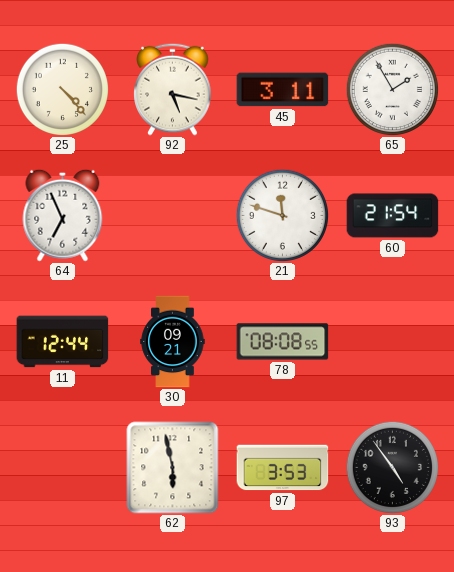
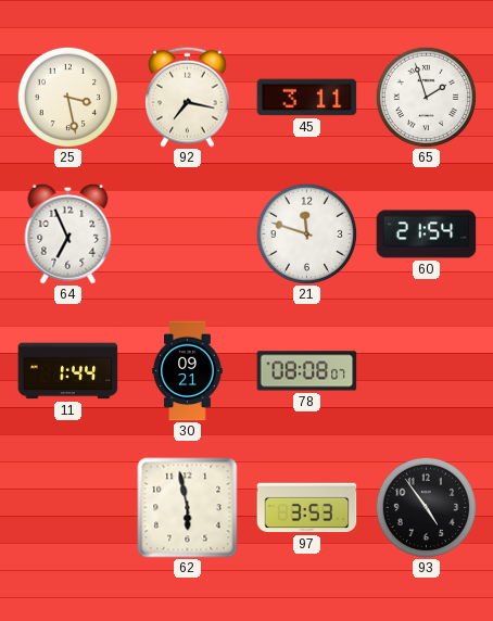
25: 4:23 -> 3:28 (67, 97)
92: 5:17 -> 7:17 (188, 97)
65: 1:55 -> 1:57 (426, 97)
11: 12:44 -> 1:44 (68, 371)
78: 08:08:55 -> 08:08:07 (307, 371)
